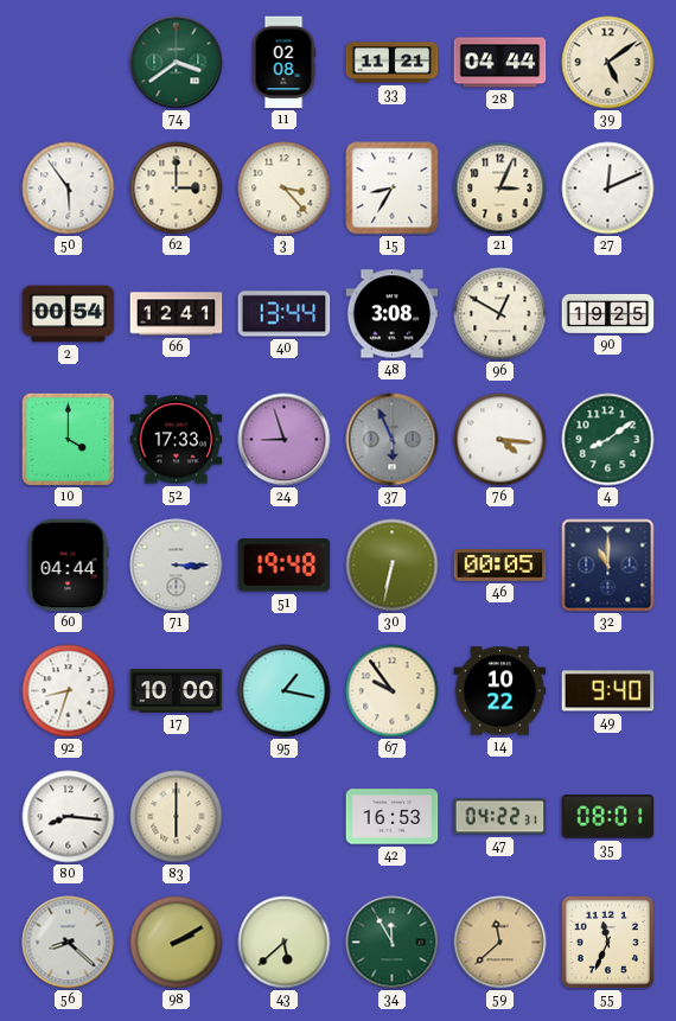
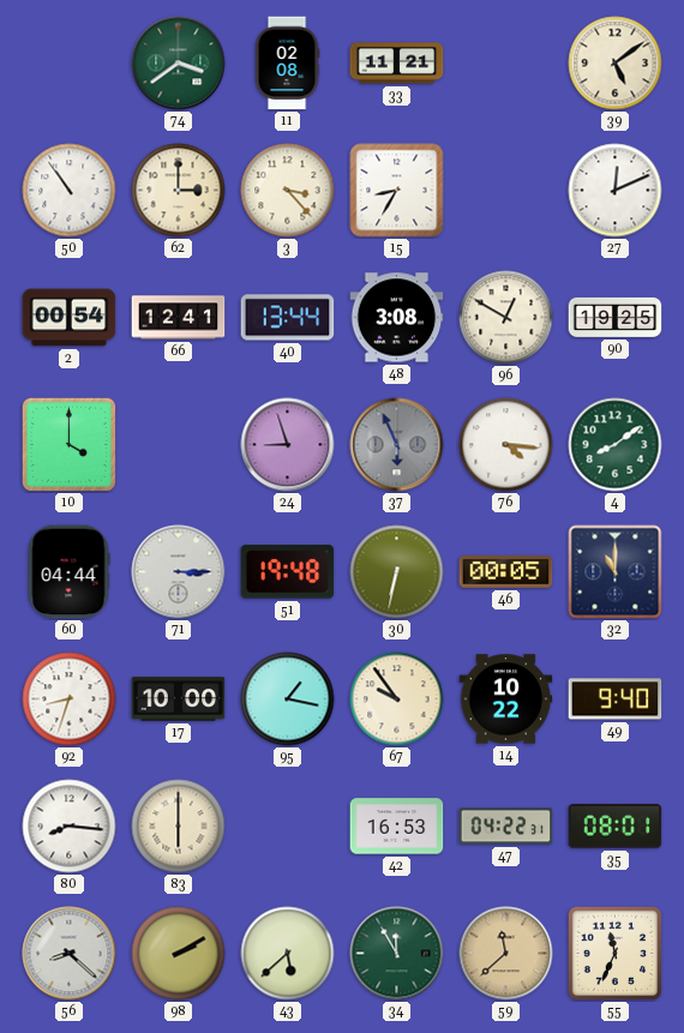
28: 04:44 -> none (500, 63)
50: 5:54 -> 10:54 (70, 191)
21: 3:04 -> none (500, 189)
52: 17:33 -> none (177, 440)
